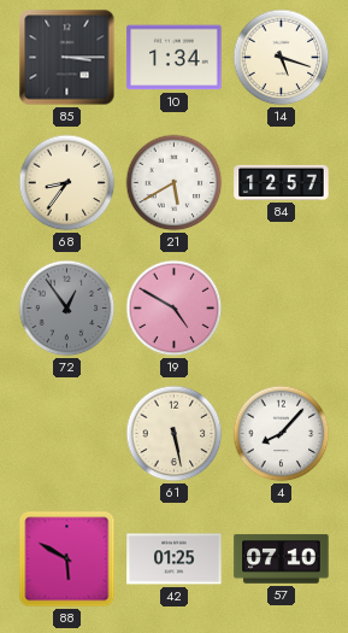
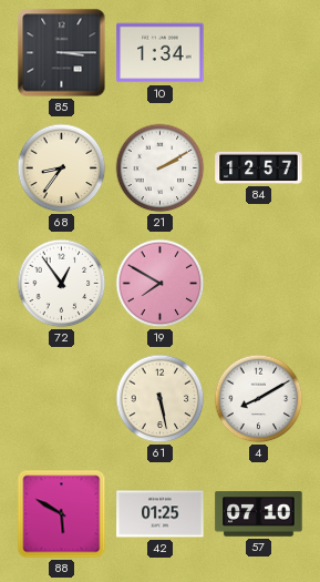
14: 5:18 -> none (282, 58)
21: 5:40 -> 2:10 (161, 169)
72 dial: grey -> white (62, 284)
19: 4:50 -> 7:50 (161, 284)
4: 8:07 -> 8:10 (259, 399)
